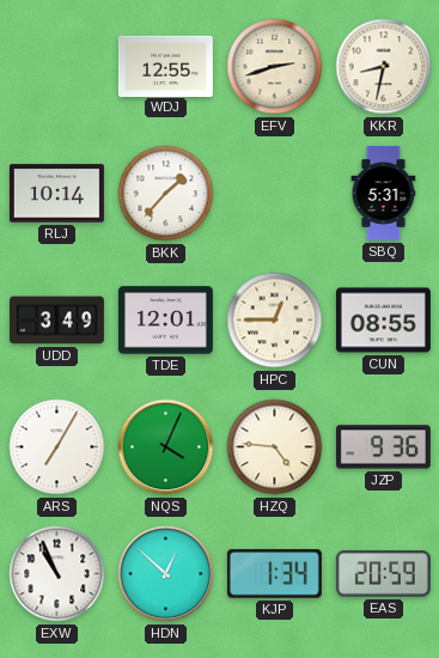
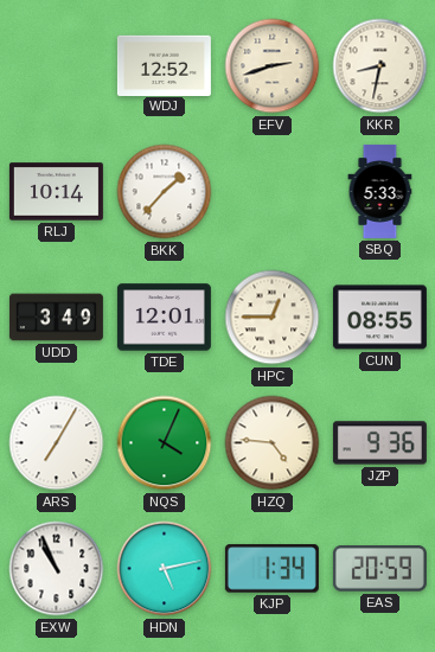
WDJ: 12:55 -> 12:52 (164, 65)
SBQ: 5:31 -> 5:33 (380, 191)
HDN: 12:52 -> 5:13 (165, 569)
